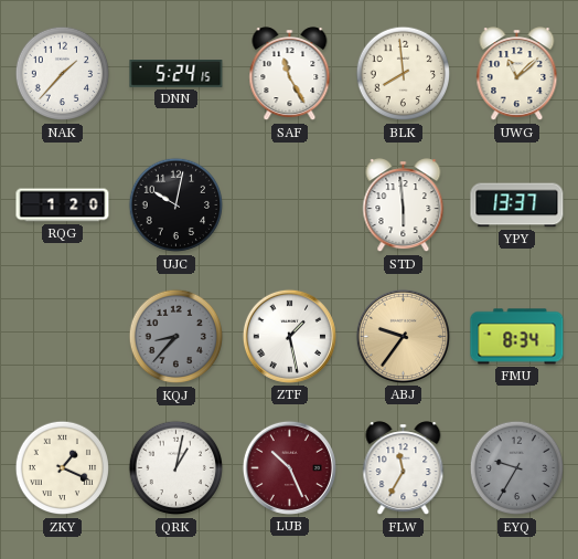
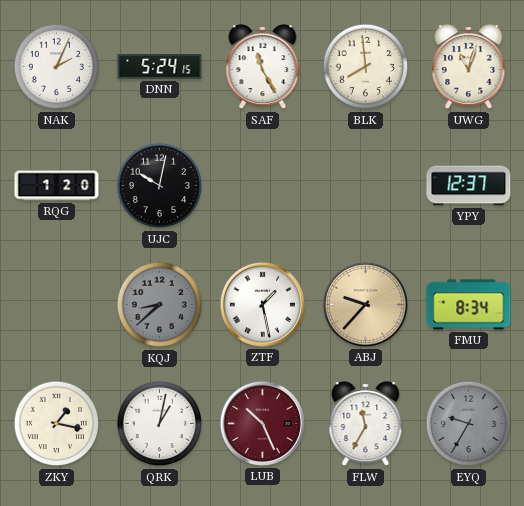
NAK: 1:37 -> 2:04 (57, 67)
UWG: 11:08 -> 11:03 (469, 67)
STD: 5:59 -> none (404, 205)
YPY: 13:37 -> 12:37 (469, 186)
KQJ: 8:37 -> 8:38 (160, 305)
ABJ: 9:36 -> 9:37 (365, 304)
ZKY: 1:19 -> 1:17 (57, 424)
